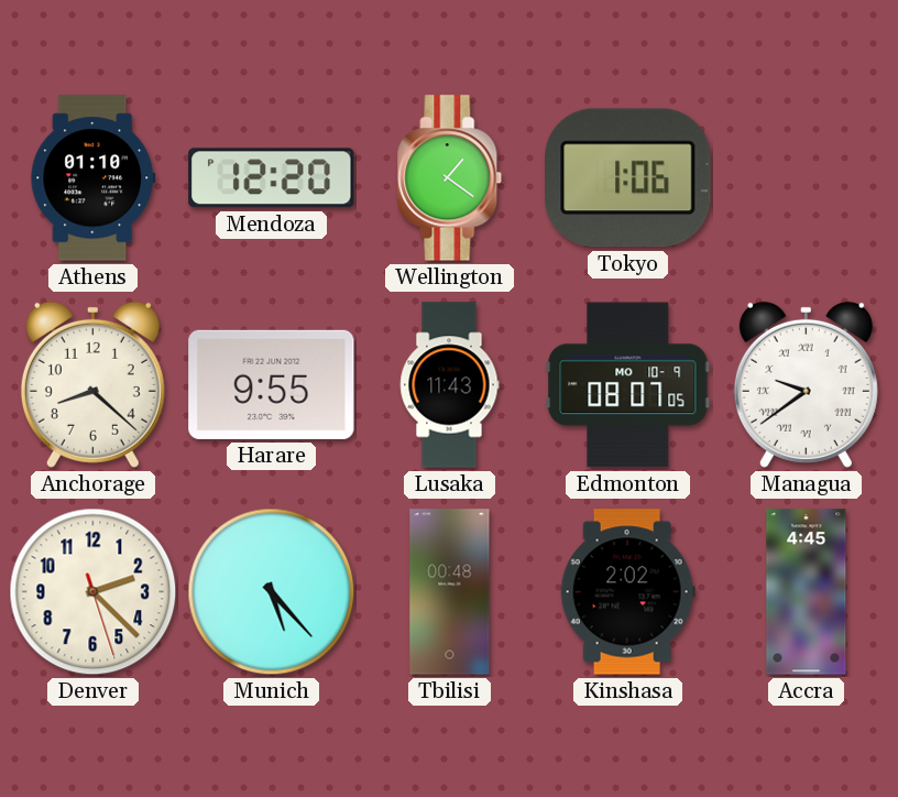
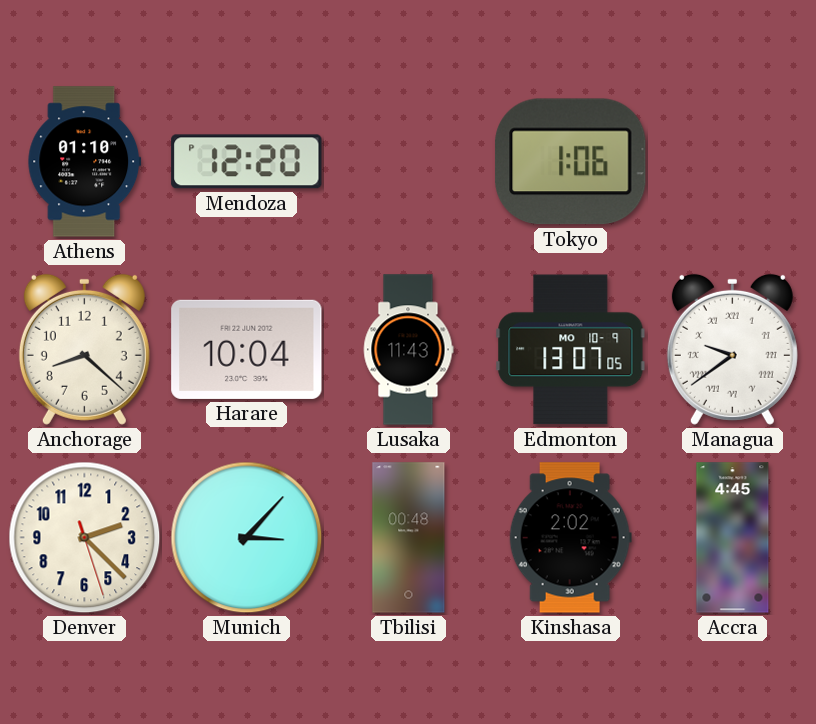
Wellington: 1:21 -> none (450, 178)
Harare: 9:55 -> 10:04 (247, 349)
Edmonton: 08:07 -> 13:07 (571, 350)
Munich: 5:23 -> 3:07 (247, 538)
